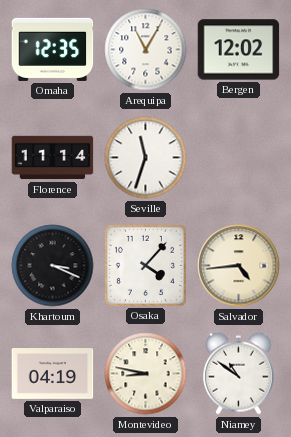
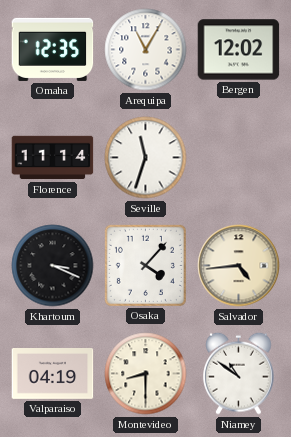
Montevideo: 8:47 -> 8:30 (146, 374)
